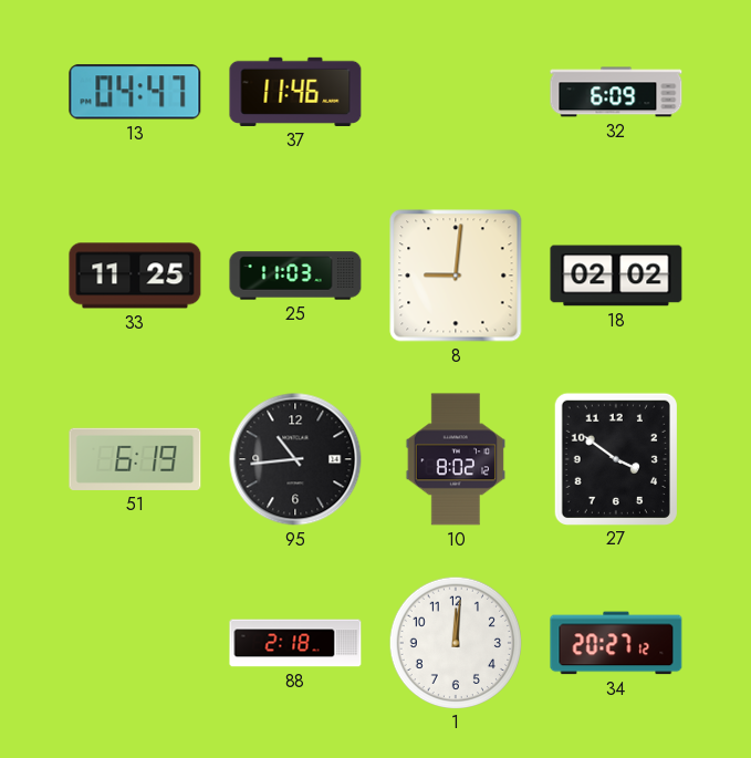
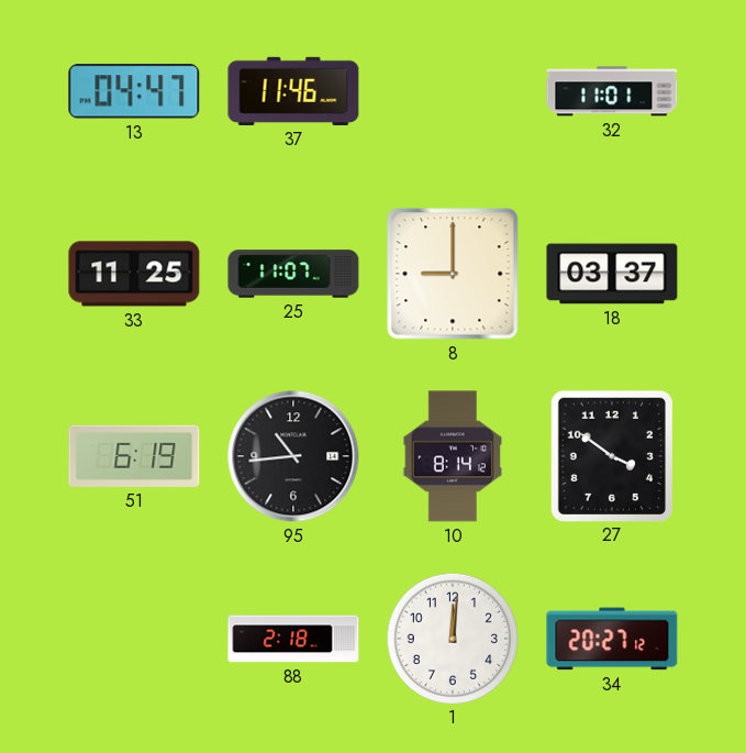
32: 6:09 -> 11:01 (612, 91)
25: 11:03 -> 11:07 (293, 274)
8: 9:01 -> 9:00 (453, 274)
18: 02:02 -> 03:37 (612, 274)
10: 8:02 -> 8:14 (453, 456)
